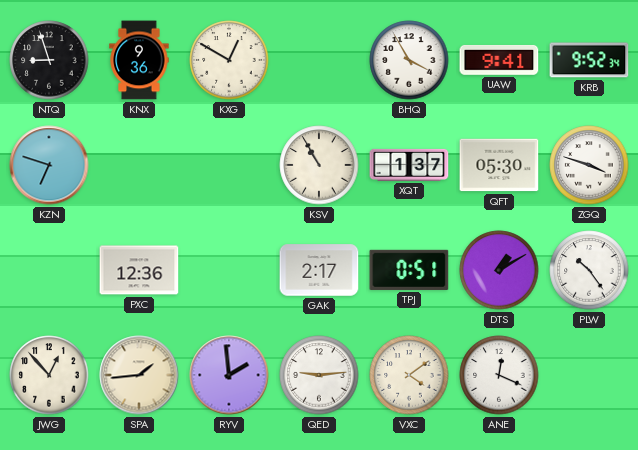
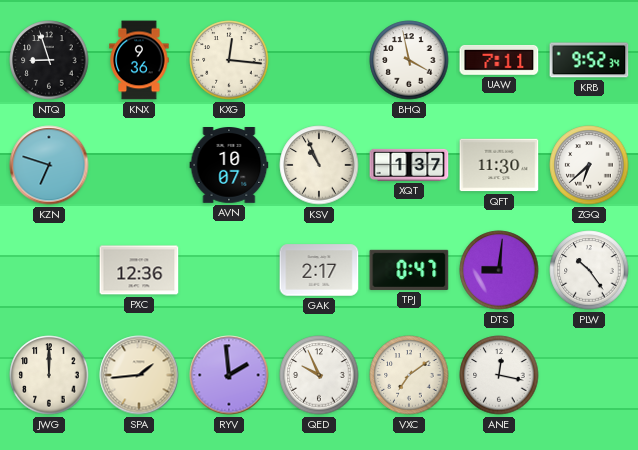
KXG: 12:50 -> 12:16 (229, 60)
BHQ: 3:55 -> 3:58 (409, 60)
UAW: 9:41 -> 7:11 (499, 60)
AVN: none -> 10:07 (229, 166)
KSV: 10:55 -> 10:56 (319, 165)
QFT: 05:30 -> 11:30 (499, 165)
ZGQ: 3:48 -> 6:38 (589, 165)
TPJ: 0:51 -> 0:47 (409, 270)
DTS: 1:10 -> 9:01 (499, 270)
JWG: 12:53 -> 12:00 (49, 375)
QED: 9:14 -> 9:56 (319, 375)
VXC: 4:09 -> 7:09 (409, 375)
ANE: 12:19 -> 12:17 (499, 375)
